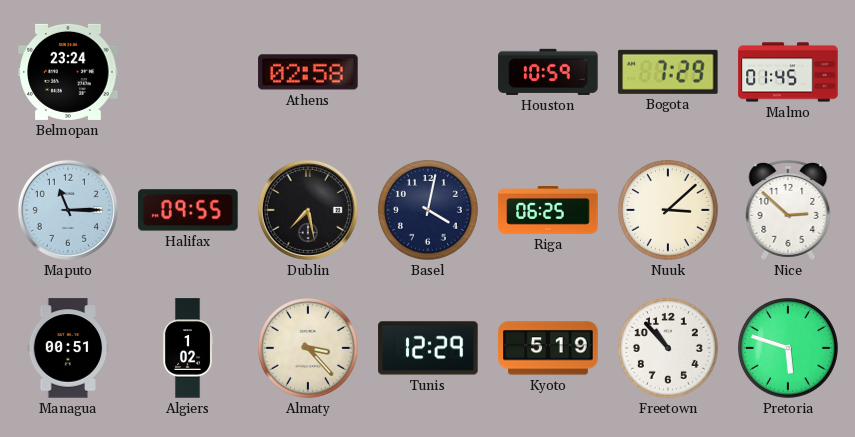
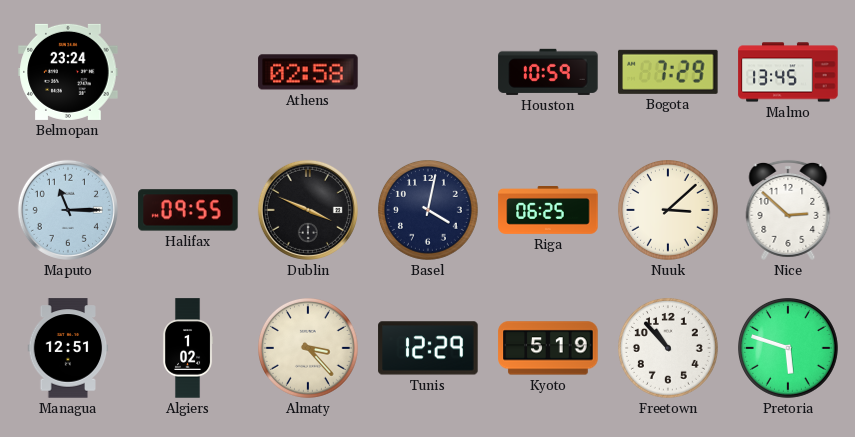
Malmo: 01:45 -> 13:45 (788, 72)
Dublin: 7:28 -> 3:49 (308, 210)
Managua: 00:51 -> 12:51 (68, 348)
